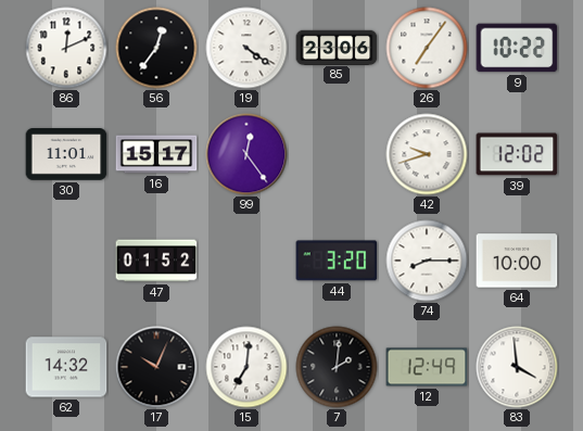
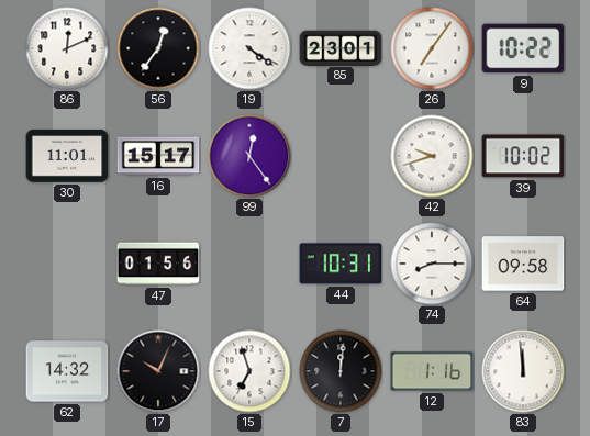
85: 23:06 -> 23:01 (341, 47)
39: 12:02 -> 10:02 (523, 156)
47: 01:52 -> 01:56 (158, 264)
44: 3:20 -> 10:31 (341, 264)
64: 10:00 -> 09:58 (523, 264)
15: 7:01 -> 6:57 (249, 371)
7: 2:01 -> 12:01 (341, 371)
12: 12:49 -> 1:16 (432, 371)
83: 3:59 -> 11:59 (523, 371)
